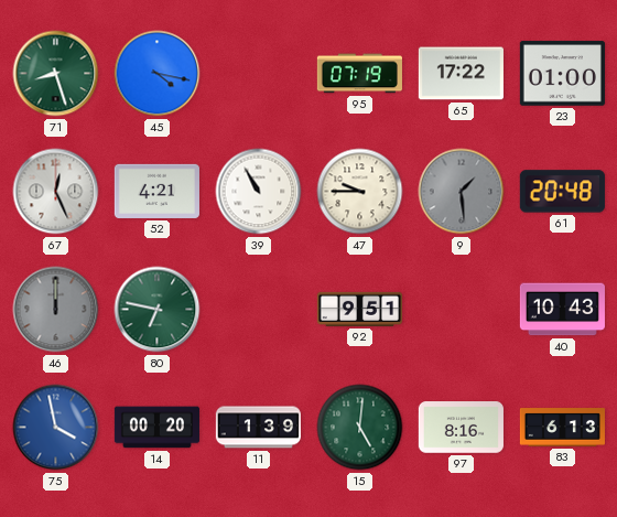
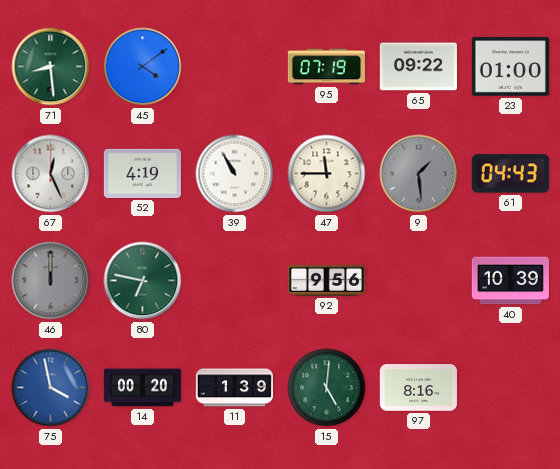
71: 8:27 -> 8:29 (51, 67)
45: 4:17 -> 4:09 (143, 67)
65: 17:22 -> 09:22 (418, 67)
52: 4:21 -> 4:19 (142, 173)
47: 9:45 -> 11:45 (327, 174)
61: 20:48 -> 04:43 (510, 174)
92: 9:51 -> 9:56 (326, 280)
40: 10:43 -> 10:39 (510, 281)
83: 6:13 -> none (562, 428)
